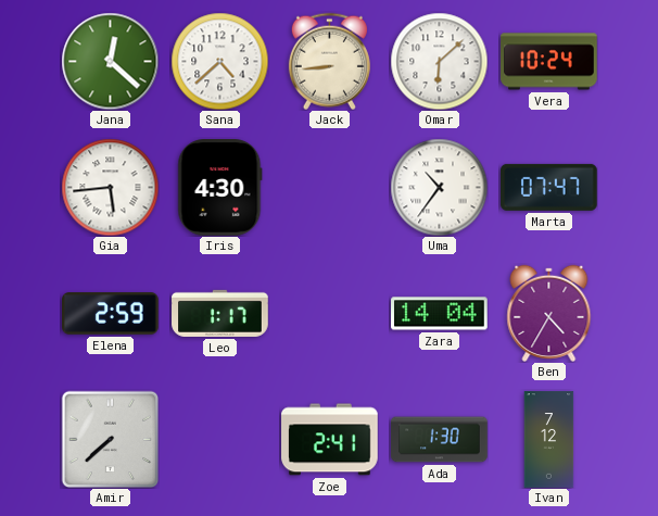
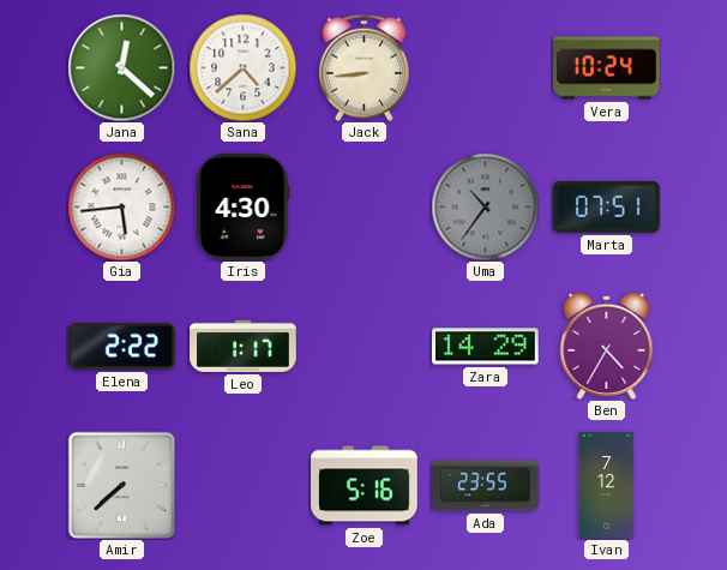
Omar: 6:08 -> none (439, 61)
Uma dial: white -> grey (485, 206)
Marta: 07:47 -> 07:51 (607, 206)
Elena: 2:59 -> 2:22 (122, 347)
Zara: 14:04 -> 14:29 (486, 347)
Zoe: 2:41 -> 5:16 (365, 486)
Ada: 1:30 -> 23:55 (486, 486)
